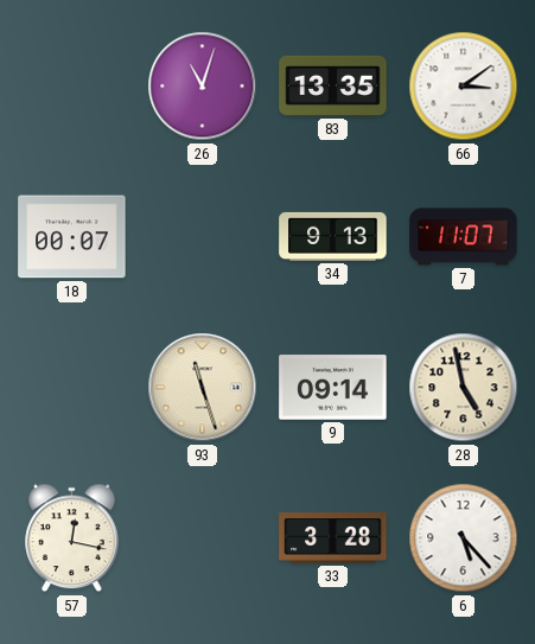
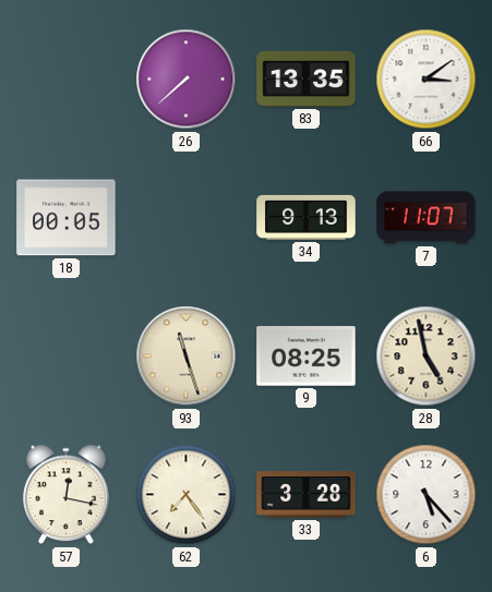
26: 11:03 -> 7:38 (187, 80)
18: 00:07 -> 00:05 (67, 218)
9: 09:14 -> 08:25 (307, 357)
62: none -> 7:24 (187, 495)
